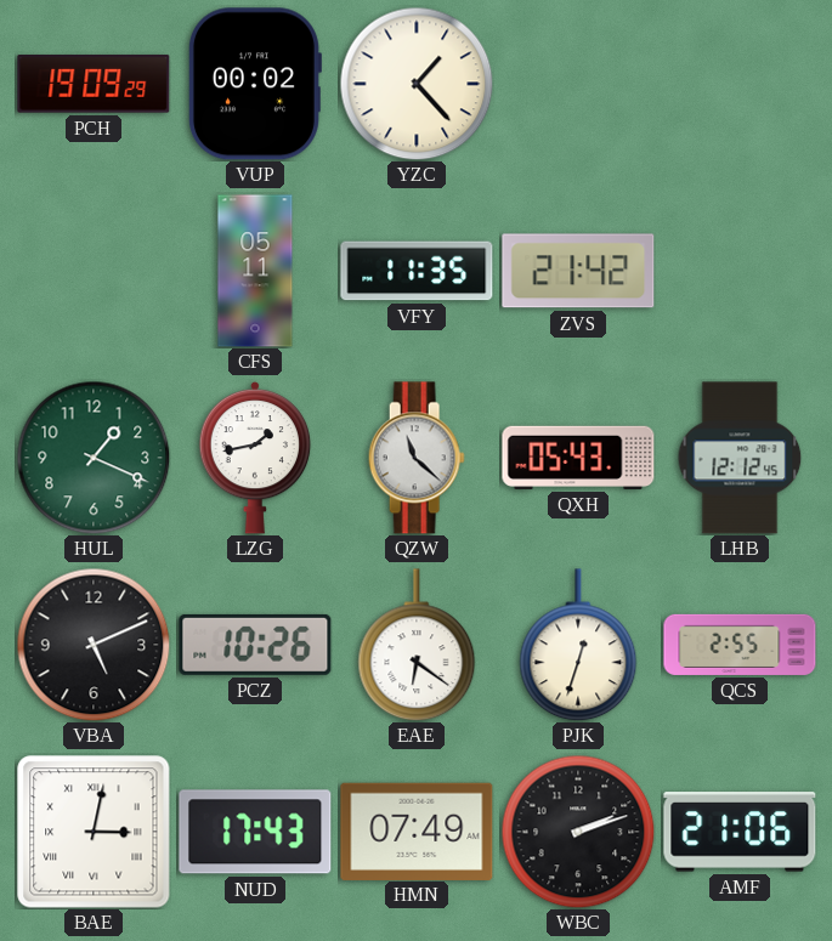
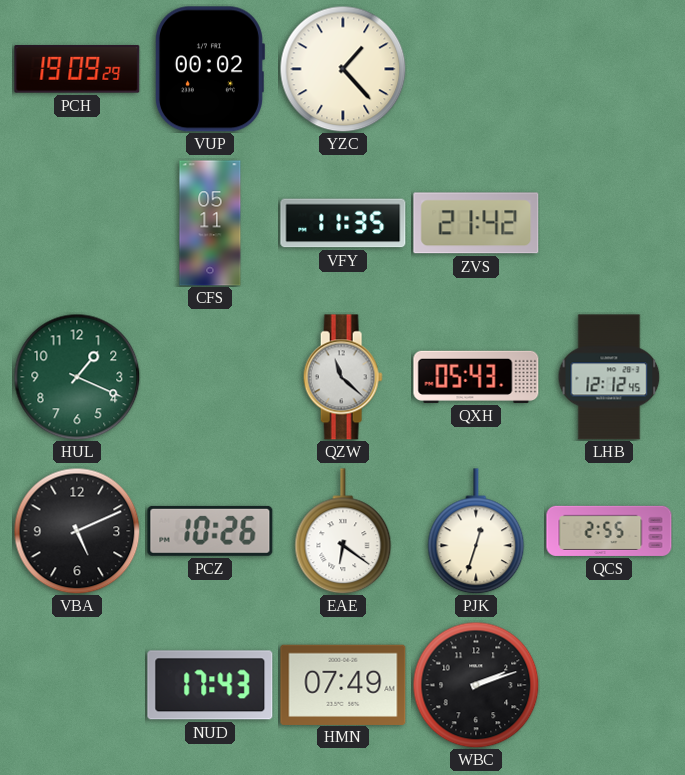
LZG: 1:43 -> none (255, 458)
BAE: 3:02 -> none (94, 832)
AMF: 21:06 -> none (740, 832)
